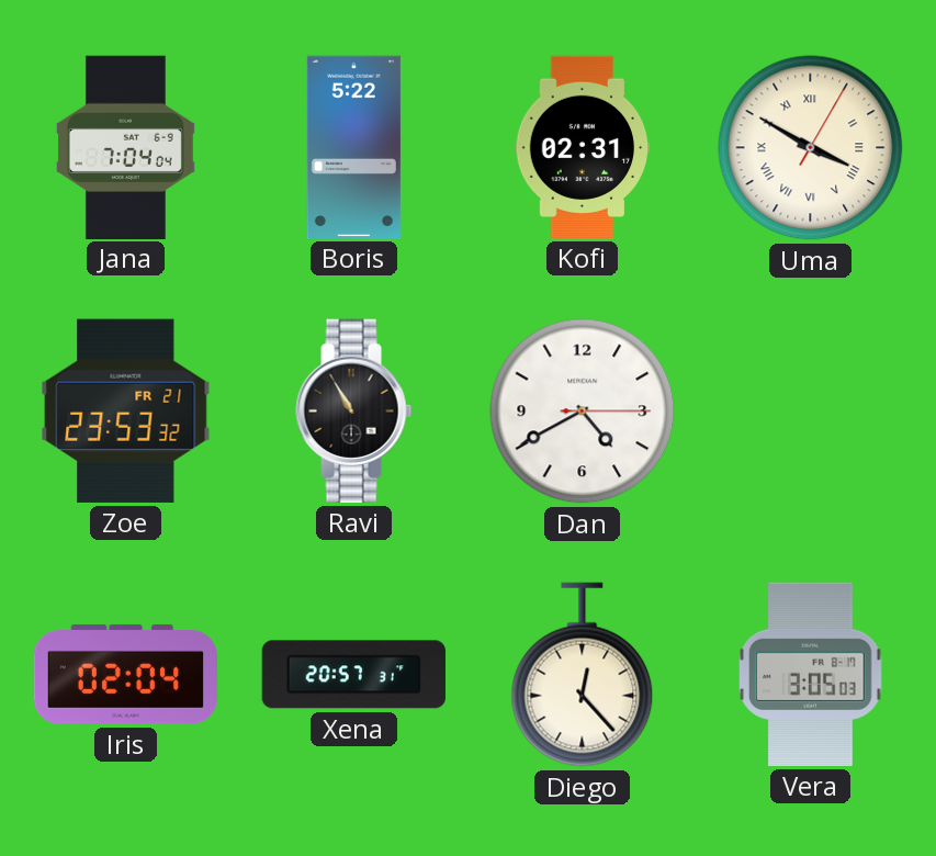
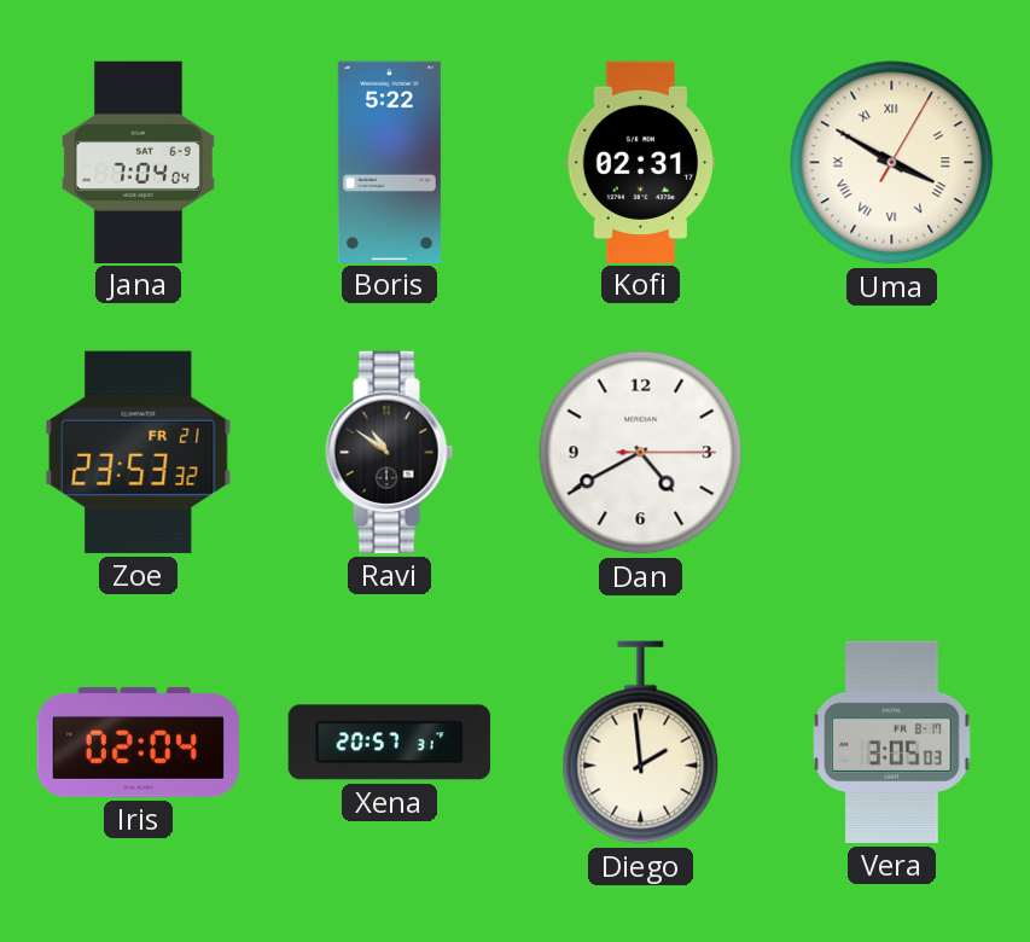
Ravi: 10:55 -> 10:51 (390, 452)
Diego: 12:23 -> 1:59 (641, 743)
